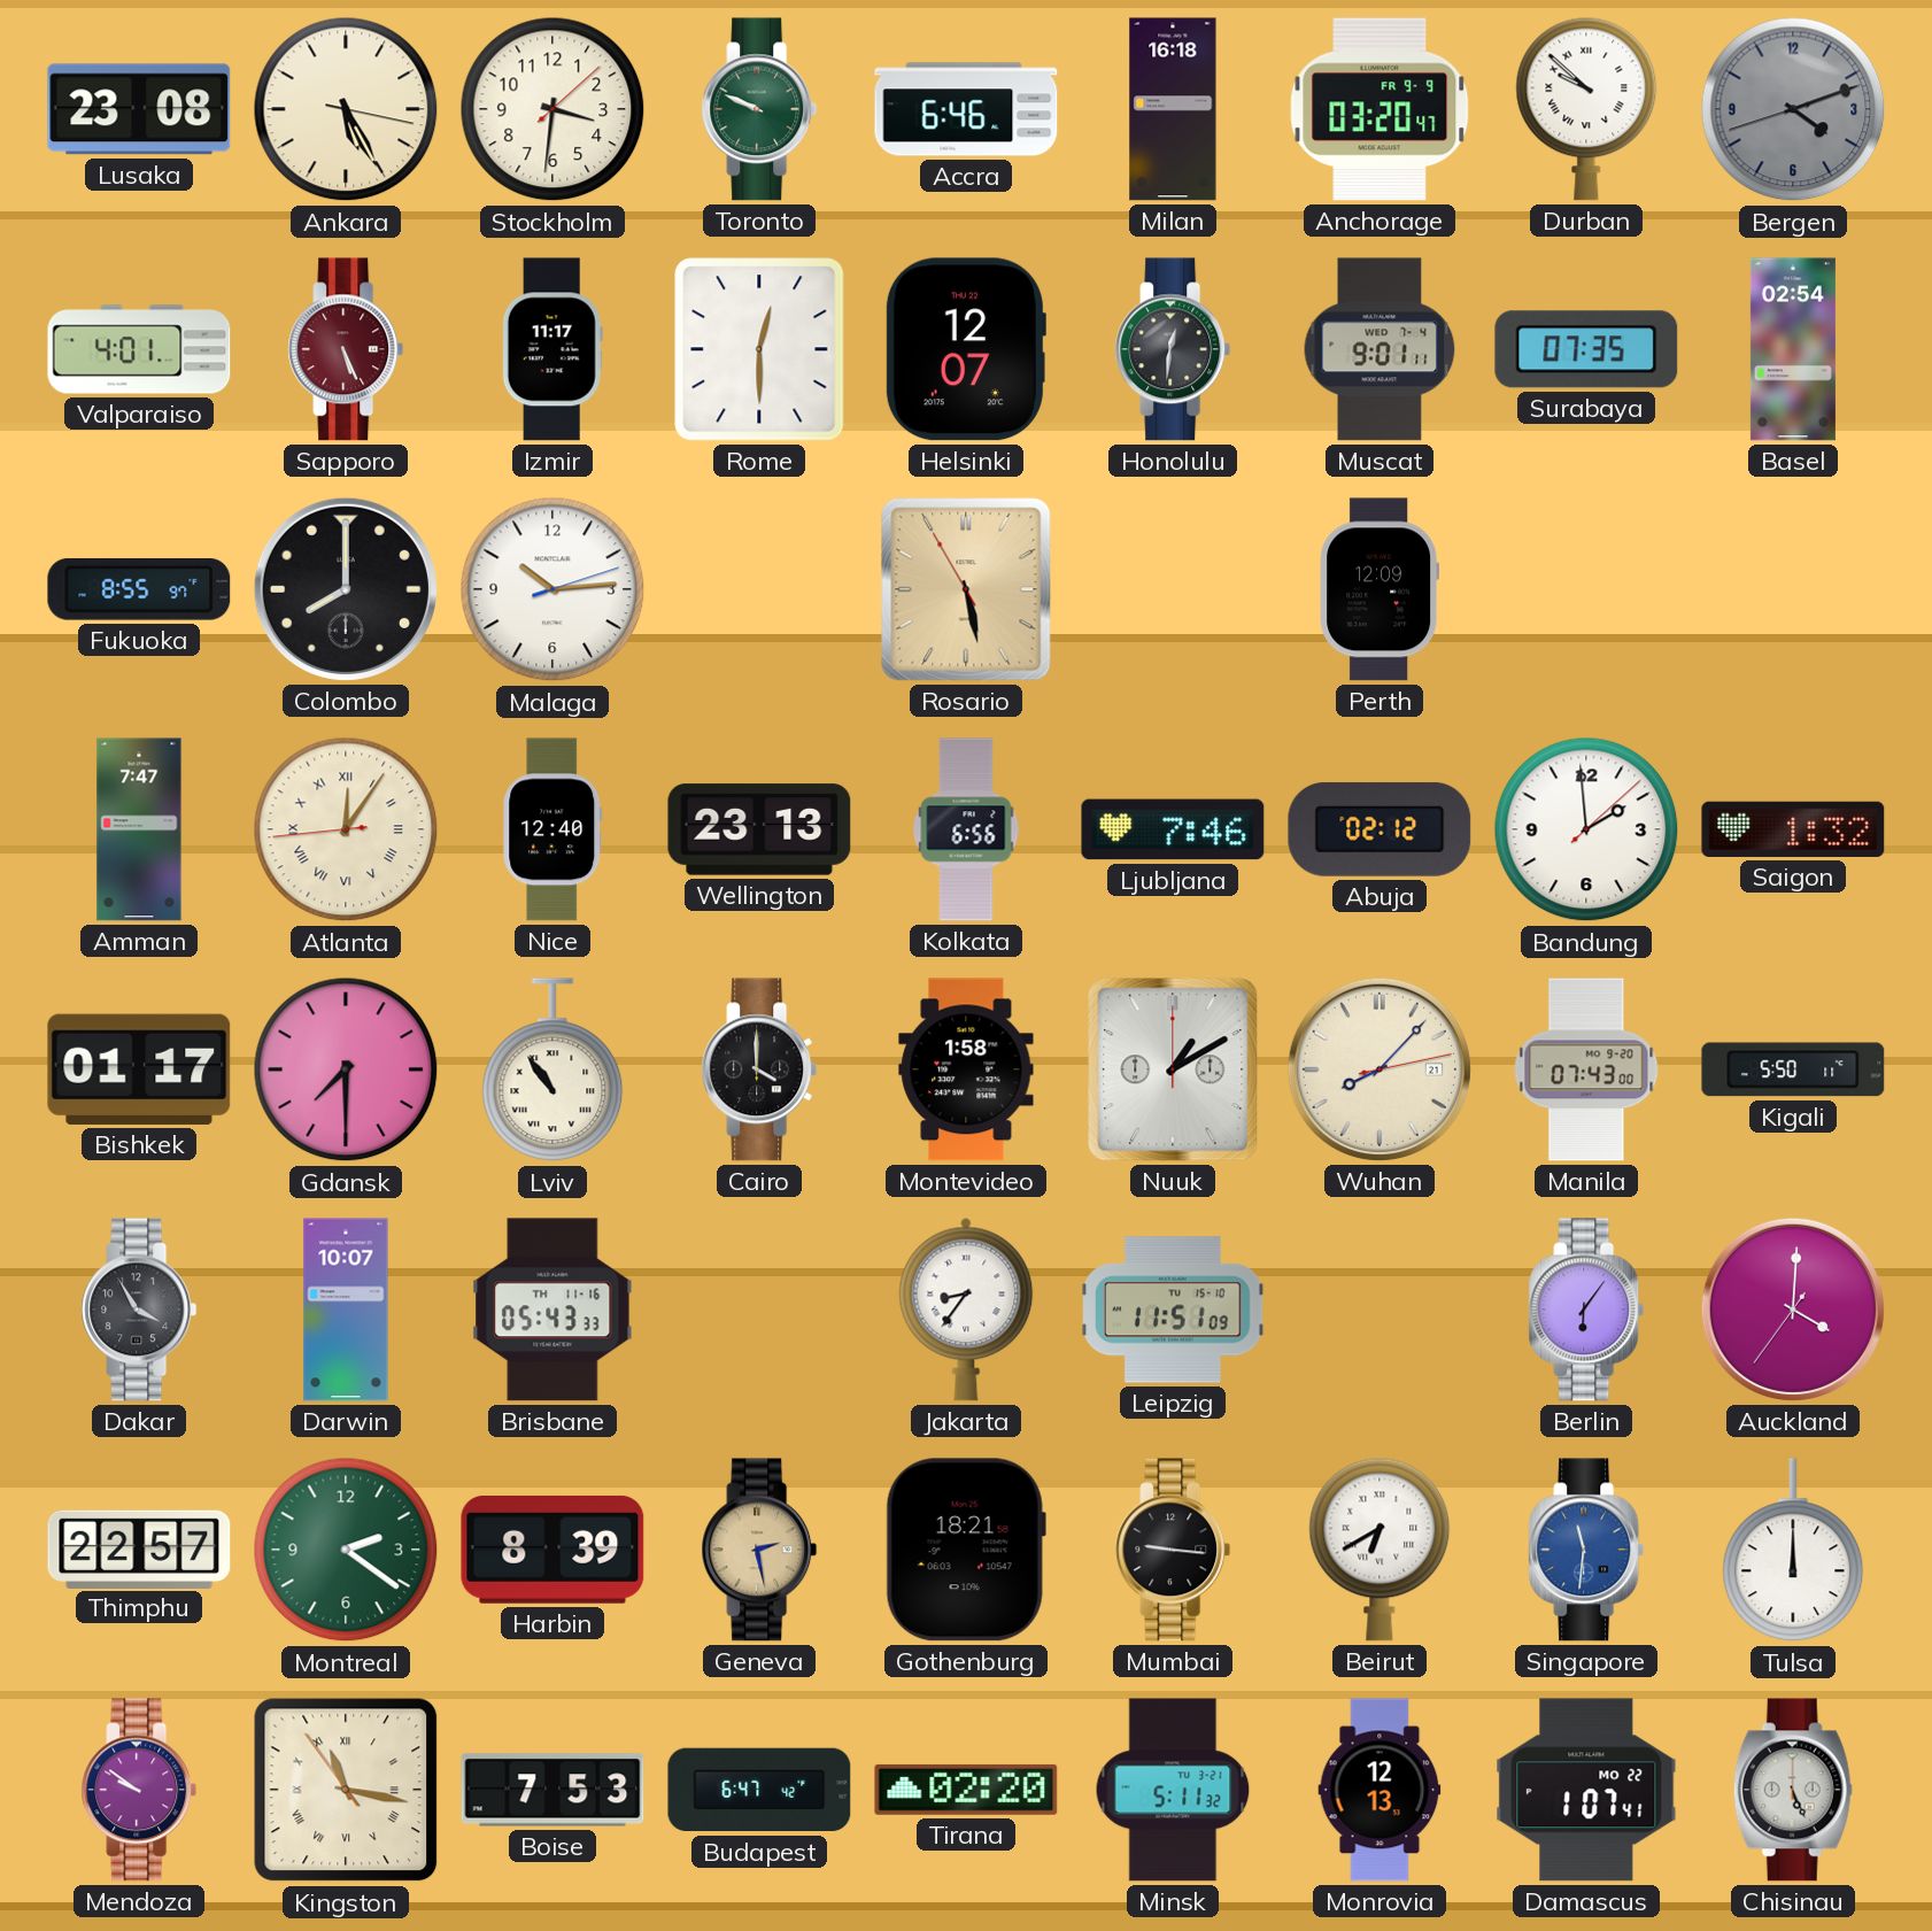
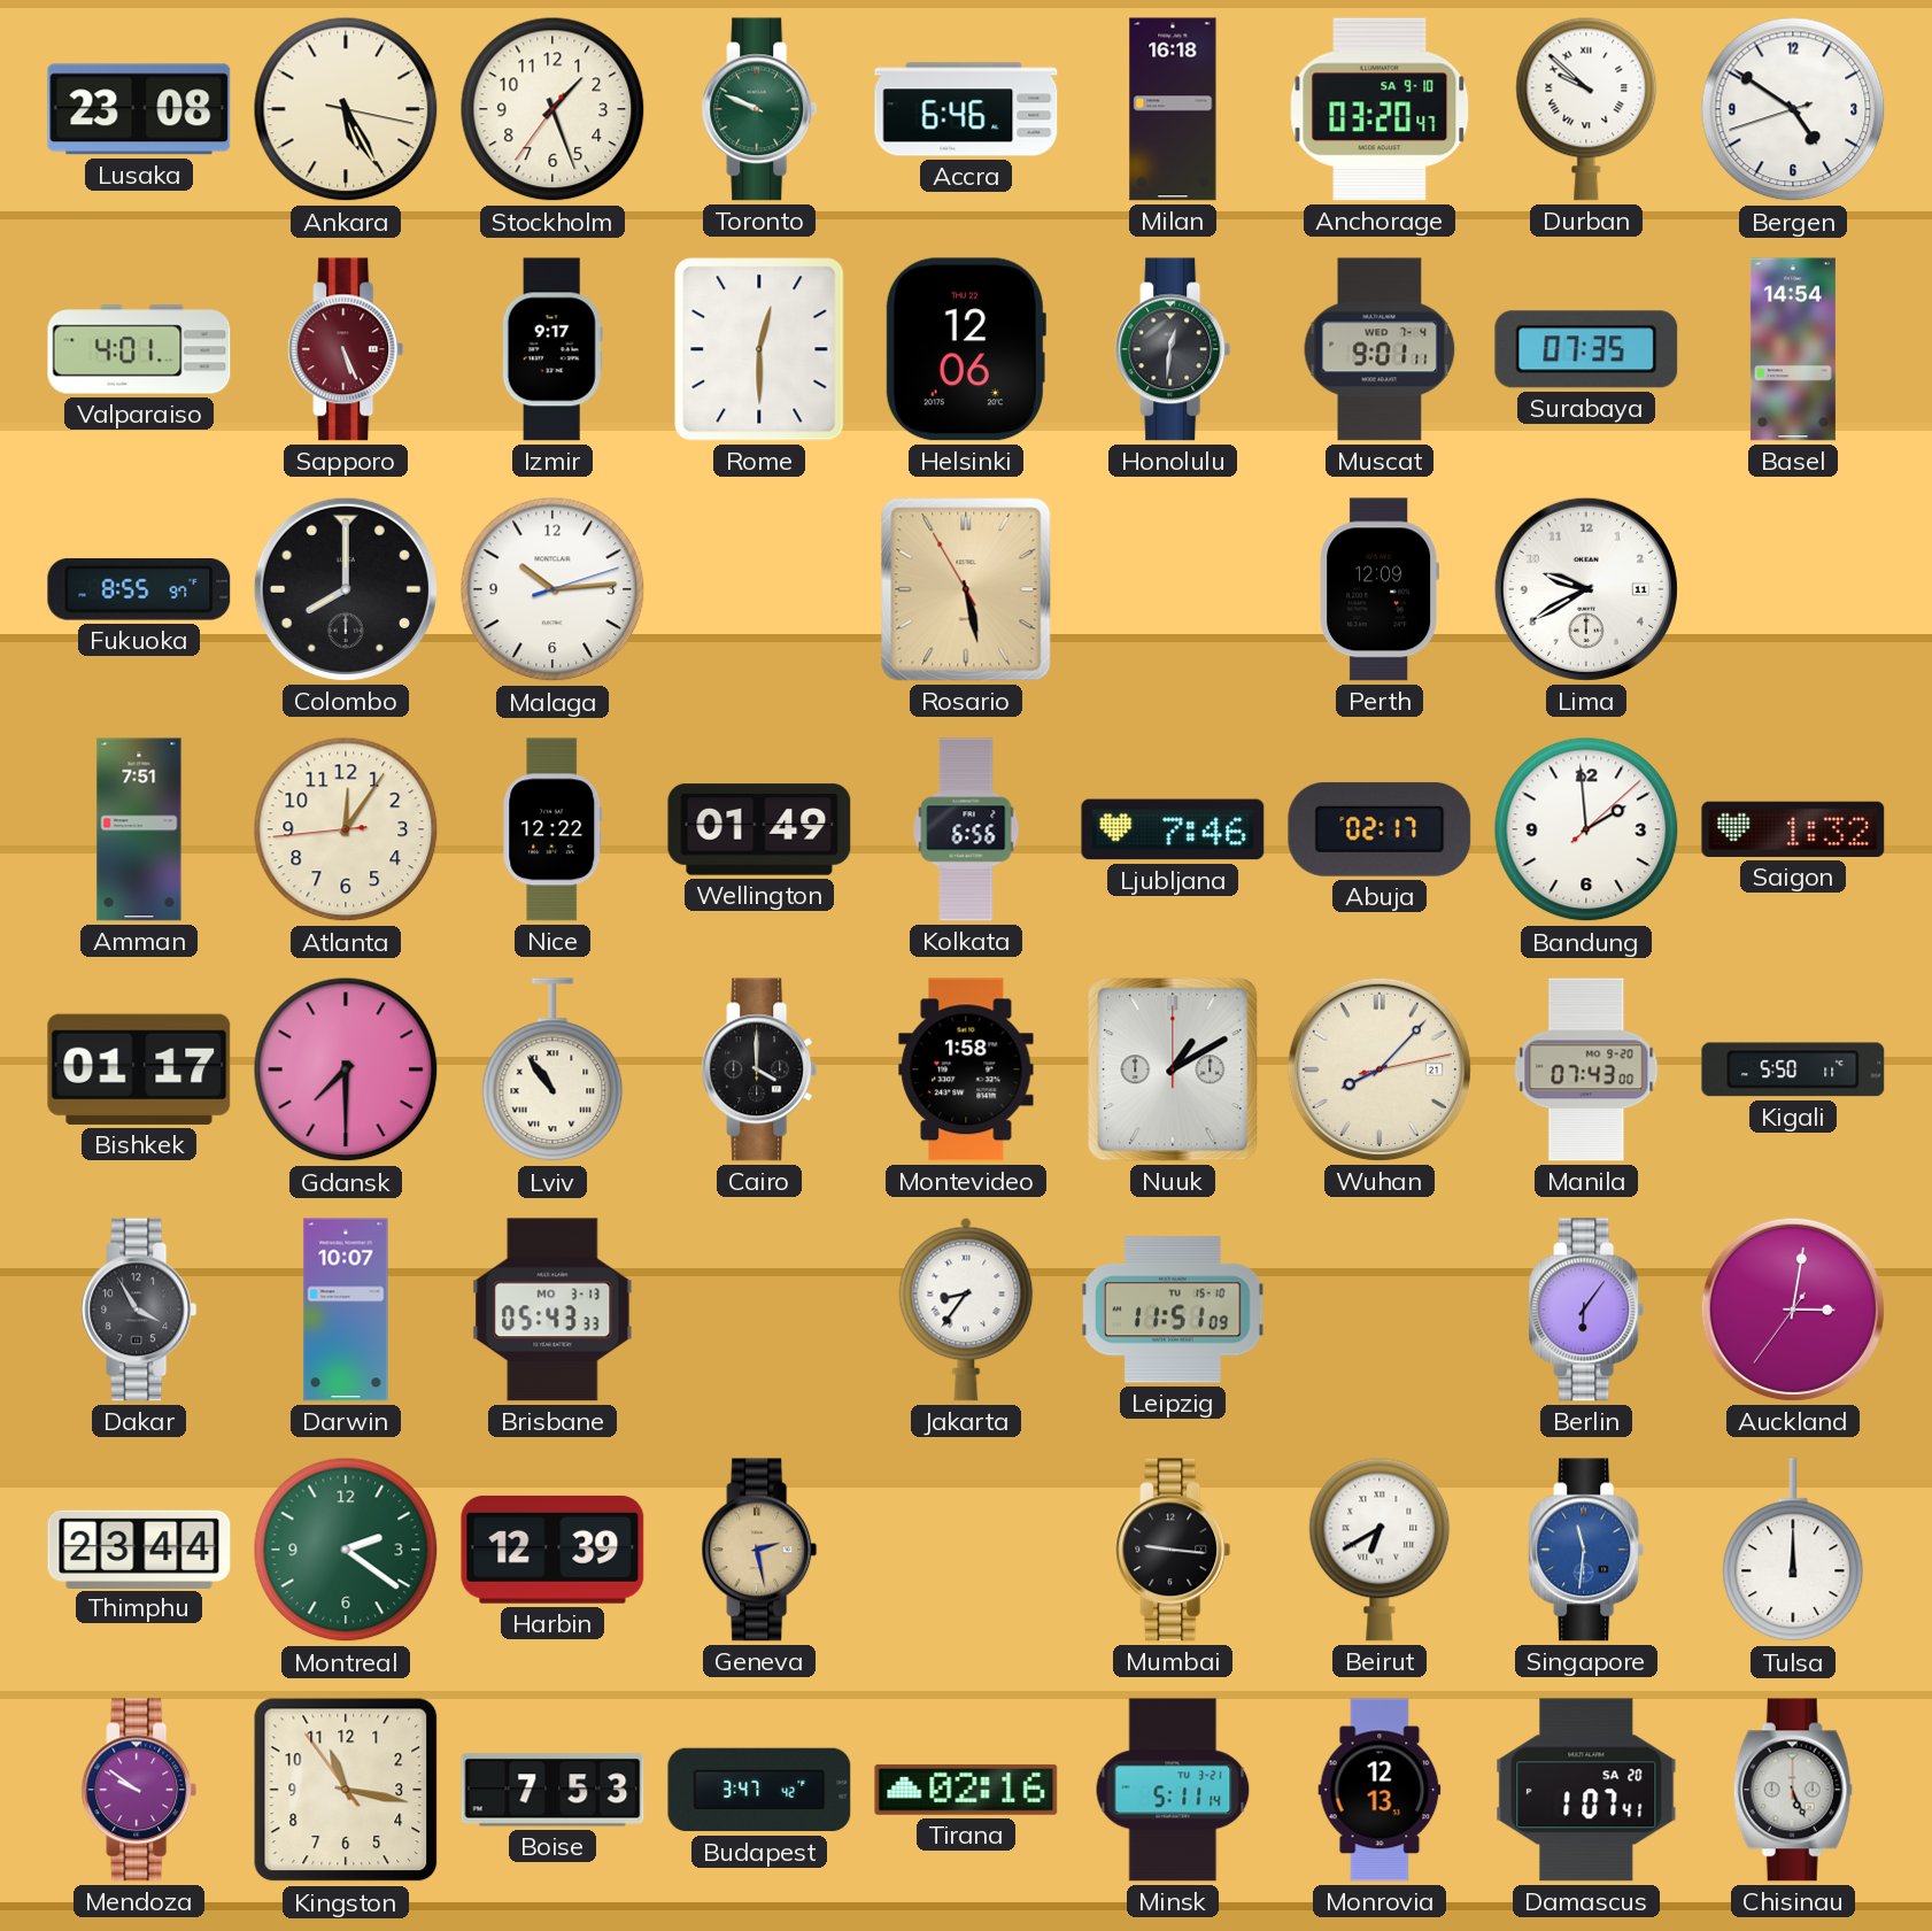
Stockholm: 3:31 -> 1:26 (552, 109)
Anchorage date: FR 9-9 -> SA 9-10 (1380, 109)
Bergen: 4:11 -> 4:50 (1793, 109)
Bergen dial: grey -> white (1793, 109)
Izmir: 11:17 -> 9:17 (552, 349)
Helsinki: 12:07 -> 12:06 (965, 349)
Basel: 02:54 -> 14:54 (1793, 349)
Lima: none -> 9:40 (1586, 589)
Amman: 7:47 -> 7:51 (139, 829)
Atlanta numerals: Roman -> Arabic (346, 829)
Nice: 12:40 -> 12:22 (552, 829)
Wellington: 23:13 -> 01:49 (759, 829)
Abuja: 02:12 -> 02:17 (1380, 829)
Brisbane date: TH 11-16 -> MO 3-13 (552, 1310)
Auckland: 4:00 -> 3:01 (1793, 1310)
Thimphu: 22:57 -> 23:44 (139, 1548)
Harbin: 8:39 -> 12:39 (552, 1550)
Gothenburg: 18:21 -> none (966, 1550)
Kingston numerals: Roman -> Arabic (346, 1790)
Budapest: 6:47 -> 3:47 (759, 1790)
Tirana: 02:20 -> 02:16 (966, 1790)
Minsk: 5:11:32 -> 5:11:14 (1173, 1790)
Damascus date: MO 22 -> SA 20 (1586, 1790)
